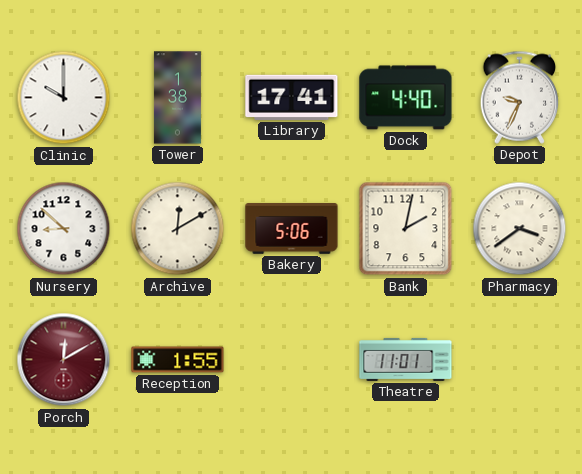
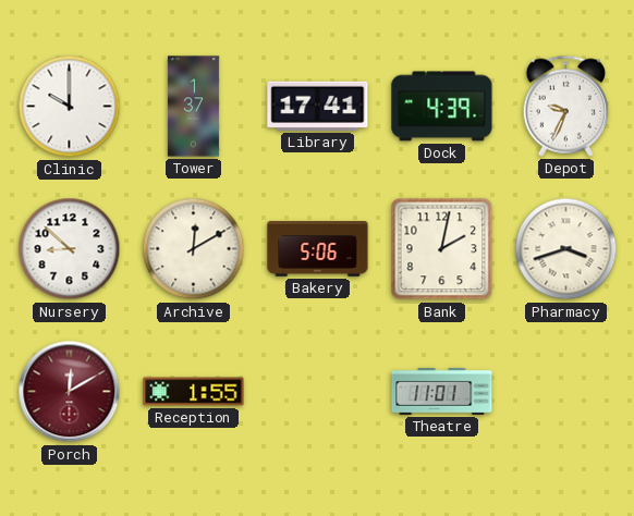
Tower: 1:38 -> 1:37 (193, 107)
Dock: 4:40 -> 4:39 (442, 107)
Pharmacy: 3:39 -> 3:42 (566, 249)
